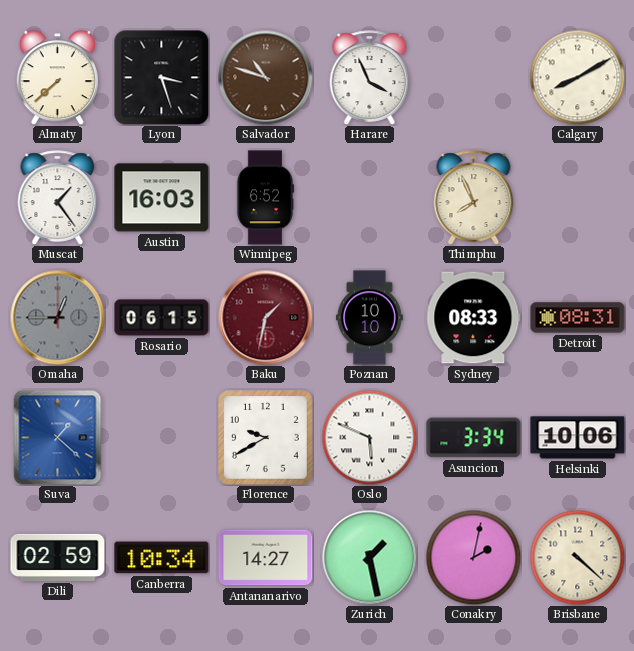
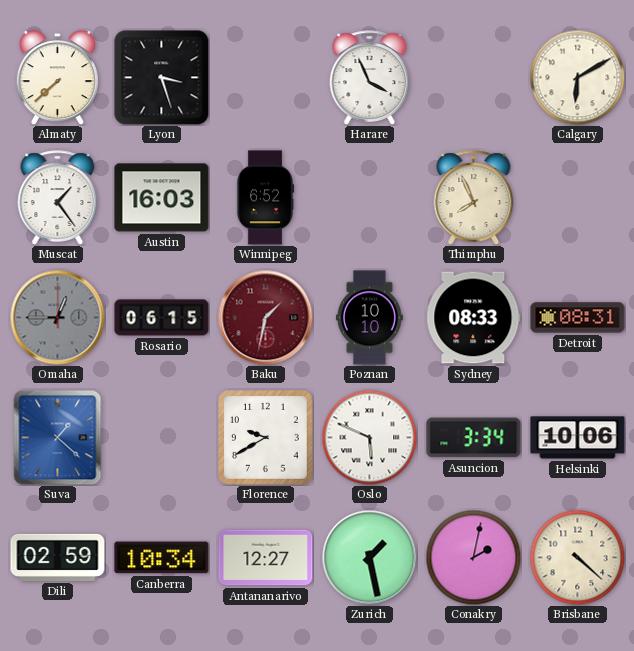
Salvador: 10:48 -> none (265, 77)
Calgary: 8:10 -> 6:10 (577, 77)
Antananarivo: 14:27 -> 12:27 (266, 558)
